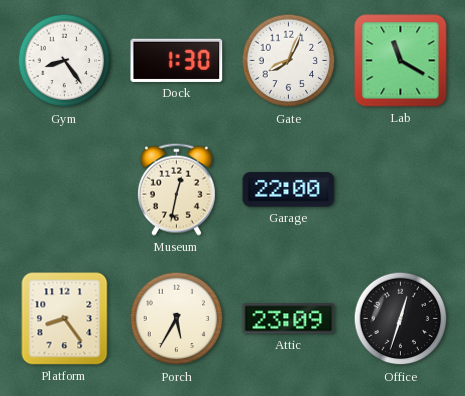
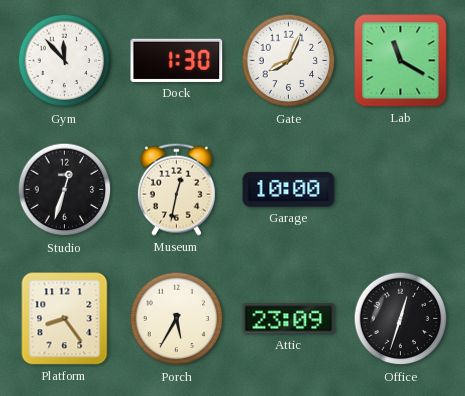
Gym: 8:24 -> 11:53 (65, 61)
Studio: none -> 12:33 (65, 190)
Garage: 22:00 -> 10:00 (289, 190)
